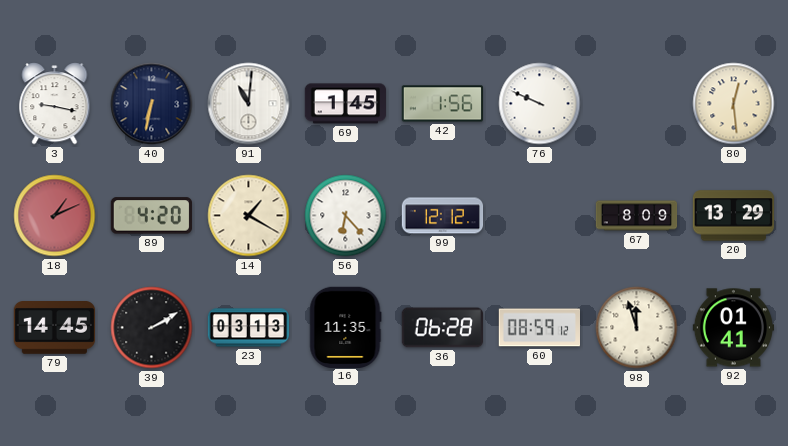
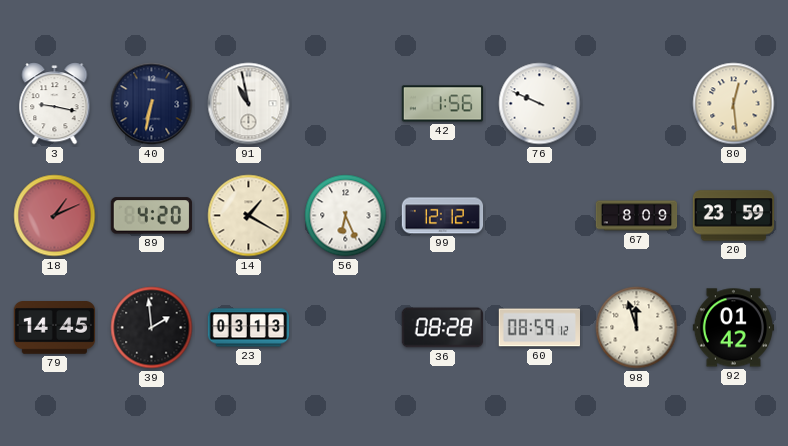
91: 11:01 -> 10:58 (249, 104)
69: 1:45 -> none (346, 104)
56: 6:23 -> 6:26 (346, 216)
20: 13:29 -> 23:59 (734, 216)
39: 2:10 -> 1:59 (152, 328)
16: 11:35 -> none (346, 327)
36: 06:28 -> 08:28 (442, 328)
92: 01:41 -> 01:42 (733, 328)
